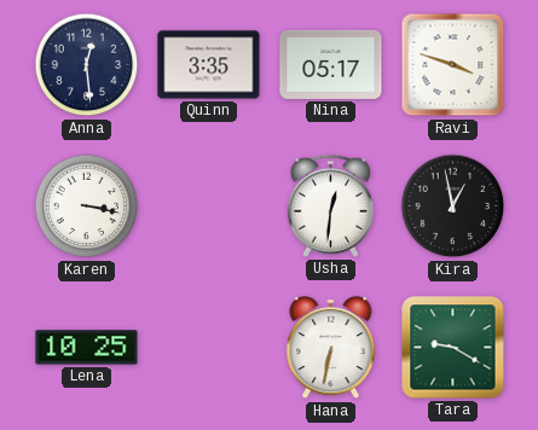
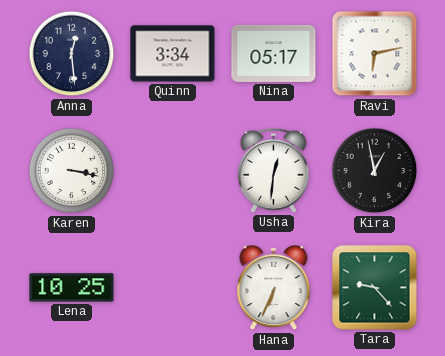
Quinn: 3:35 -> 3:34 (173, 54)
Ravi: 3:48 -> 6:13 (375, 54)
Hana: 6:32 -> 6:34 (274, 289)
Tara: 9:20 -> 9:23 (375, 288)
